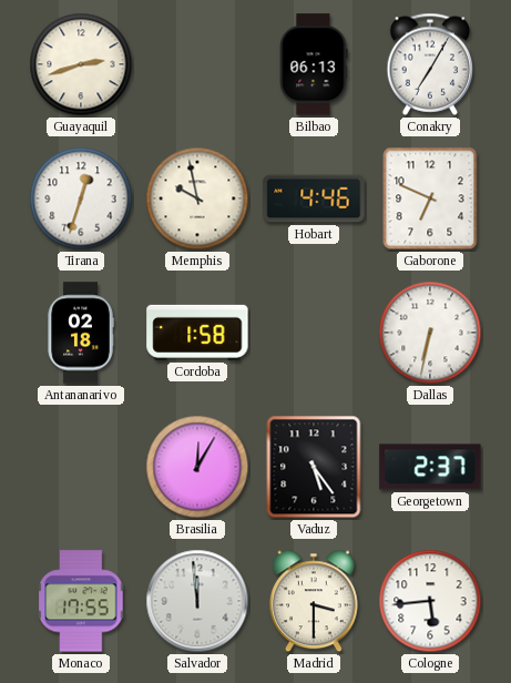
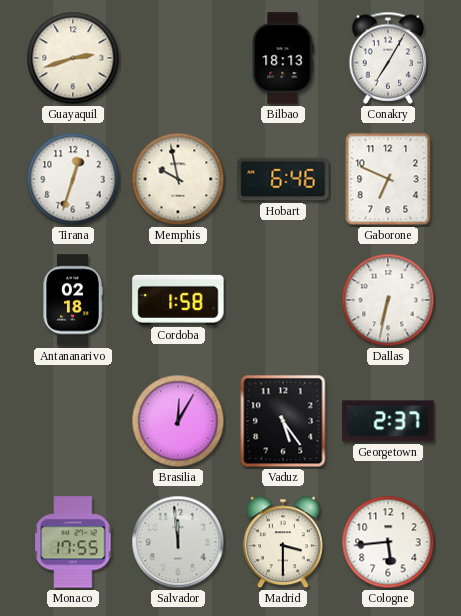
Bilbao: 06:13 -> 18:13 (283, 58)
Hobart: 4:46 -> 6:46 (283, 179)
